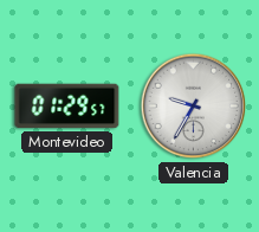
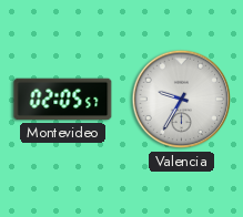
Montevideo: 01:29 -> 02:05 (63, 100)
